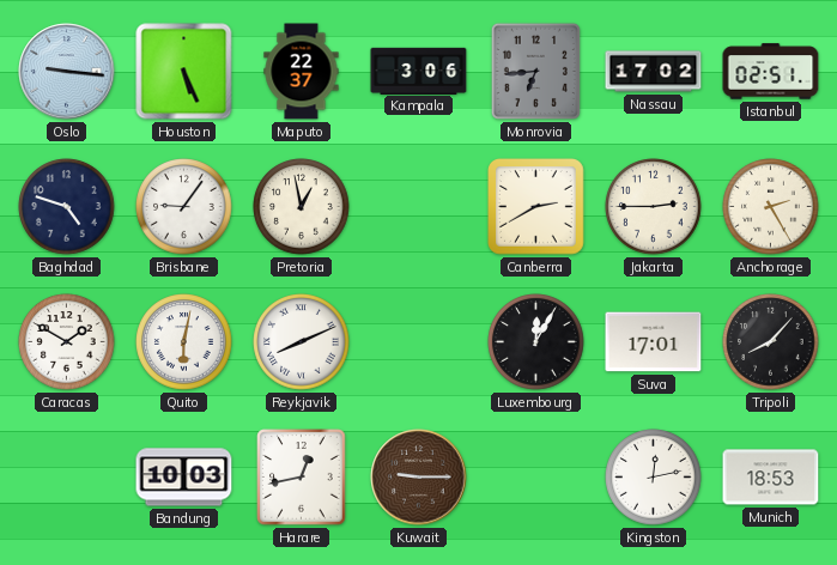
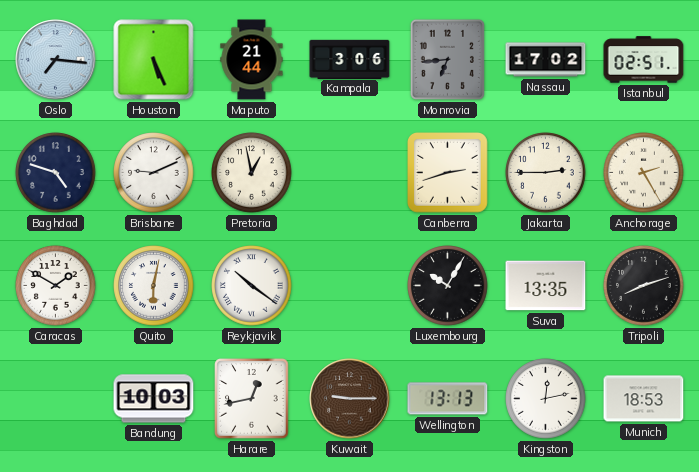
Oslo: 9:16 -> 7:16 (56, 60)
Maputo: 22:37 -> 21:44 (252, 60)
Brisbane: 9:06 -> 9:11 (154, 173)
Canberra: 2:40 -> 2:42 (448, 173)
Reykjavik: 8:11 -> 10:21 (252, 286)
Luxembourg: 12:05 -> 10:05 (448, 286)
Suva: 17:01 -> 13:35 (546, 286)
Tripoli: 8:07 -> 8:12 (644, 286)
Wellington: none -> 13:13 (448, 399)
